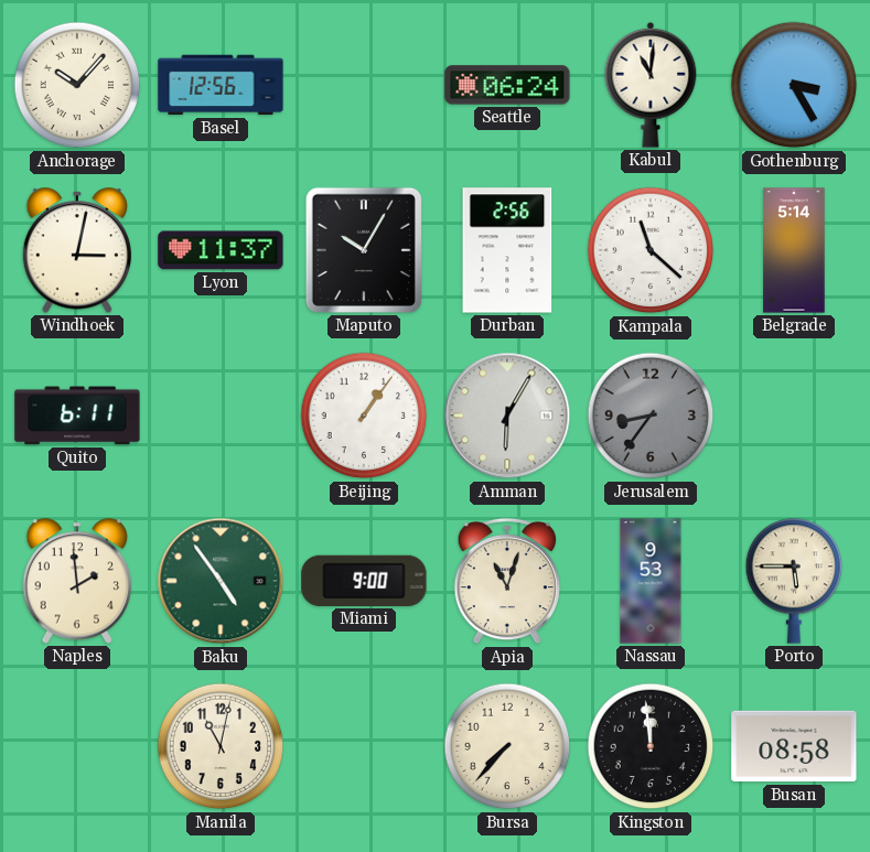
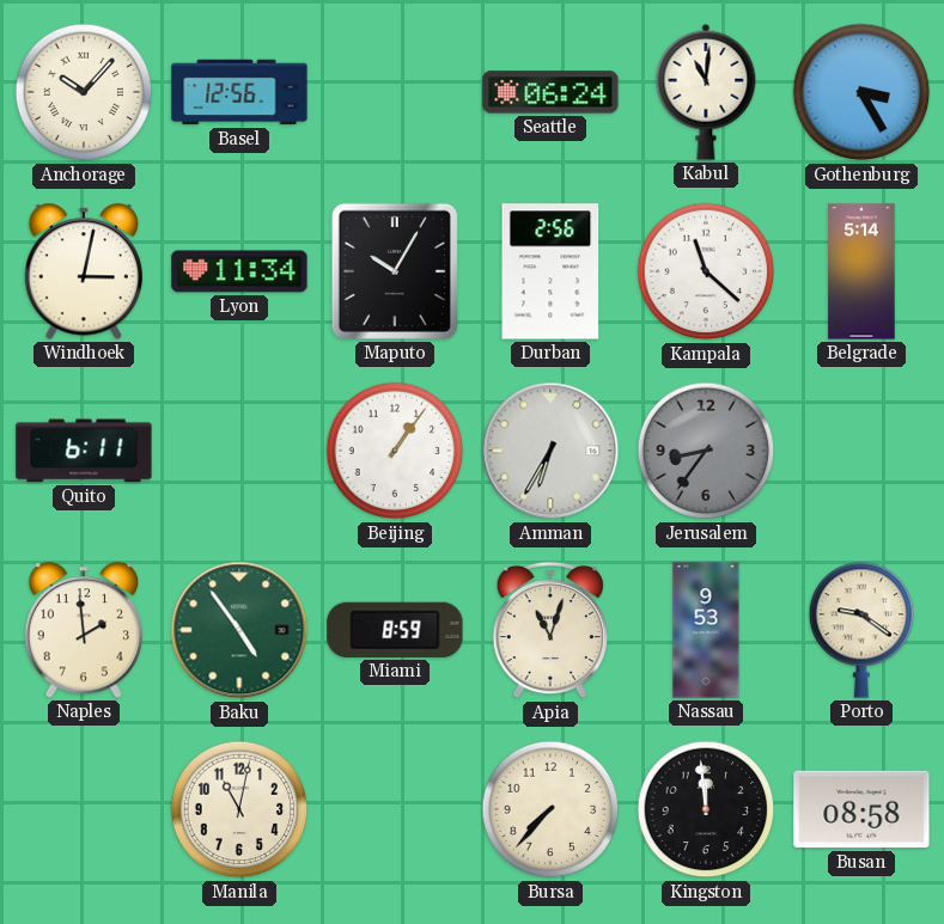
Lyon: 11:37 -> 11:34 (239, 271)
Amman: 6:05 -> 6:35 (550, 451)
Miami: 9:00 -> 8:59 (395, 630)
Porto: 5:45 -> 9:21 (861, 630)
